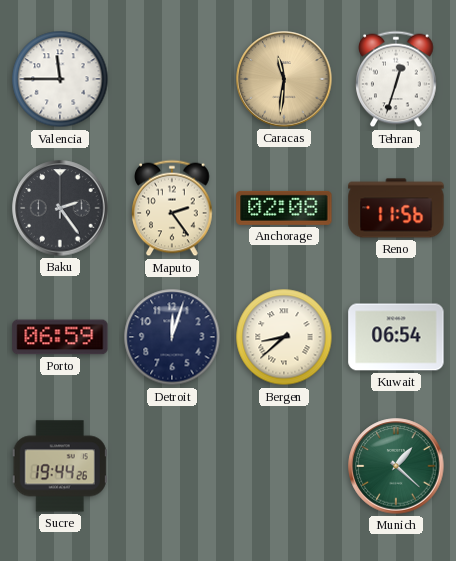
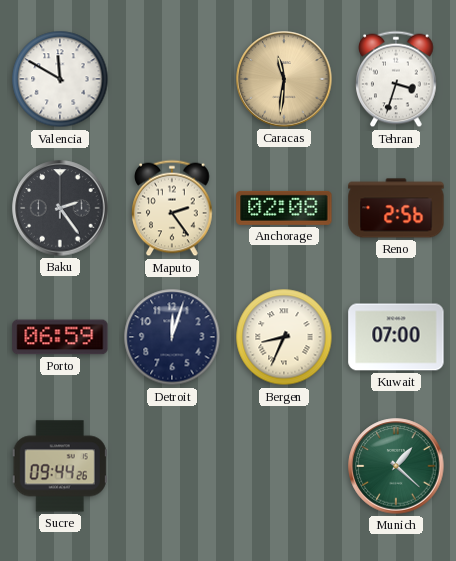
Valencia: 11:45 -> 11:50 (60, 79)
Tehran: 12:33 -> 3:33 (396, 79)
Reno: 11:56 -> 2:56 (396, 208)
Bergen: 8:38 -> 8:34 (284, 337)
Kuwait: 06:54 -> 07:00 (396, 337)
Sucre: 19:44 -> 09:44 (60, 466)
